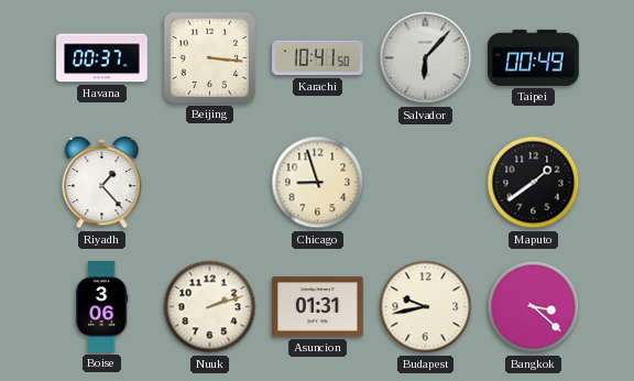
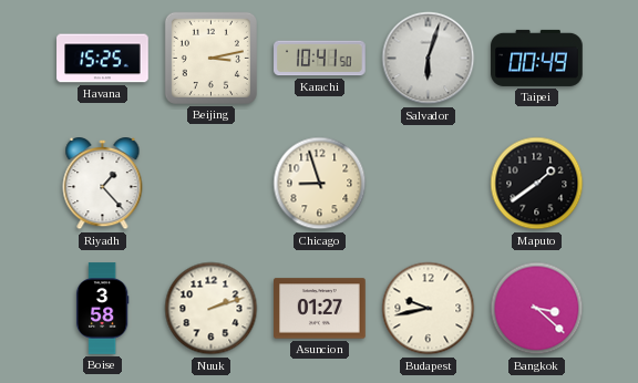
Havana: 00:37 -> 15:25 (103, 59)
Beijing: 3:16 -> 3:13 (210, 58)
Salvador: 6:07 -> 6:03 (429, 59)
Boise: 3:06 -> 3:58 (102, 309)
Asuncion: 01:31 -> 01:27 (320, 309)
